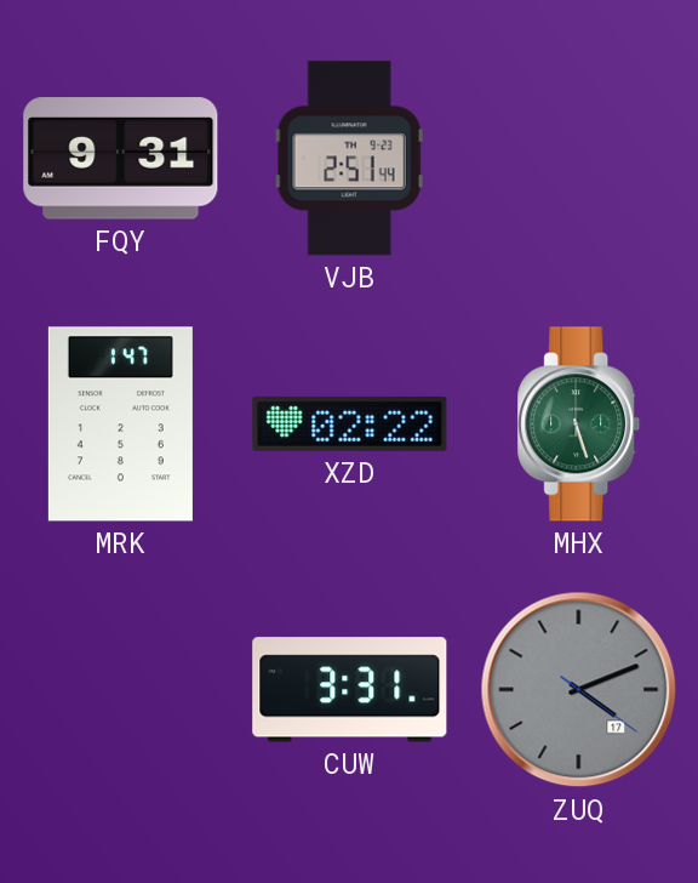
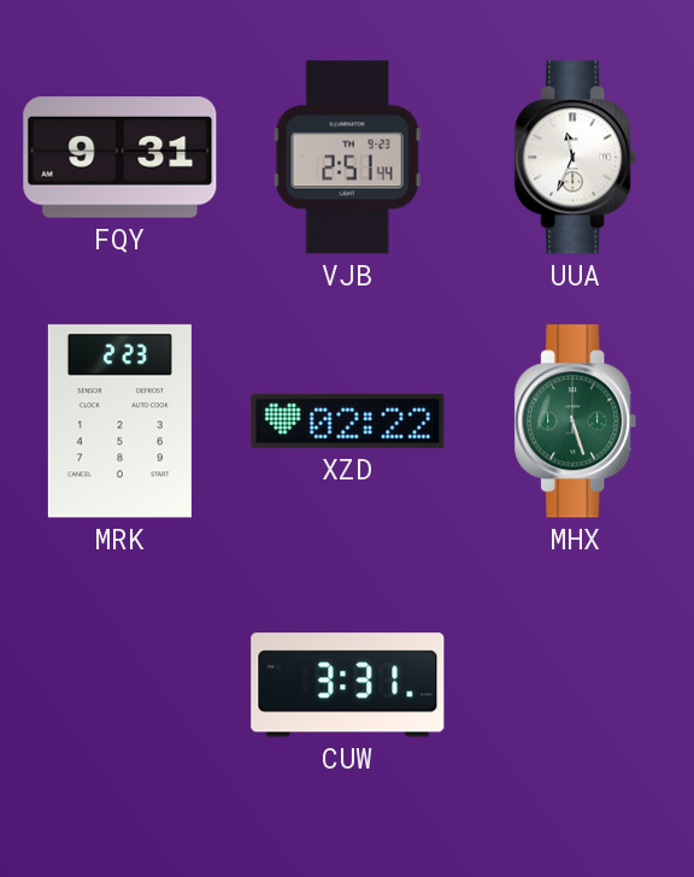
UUA: none -> 11:34 (576, 158)
MRK: 1:47 -> 2:23 (119, 422)
ZUQ: 4:11 -> none (579, 690)
